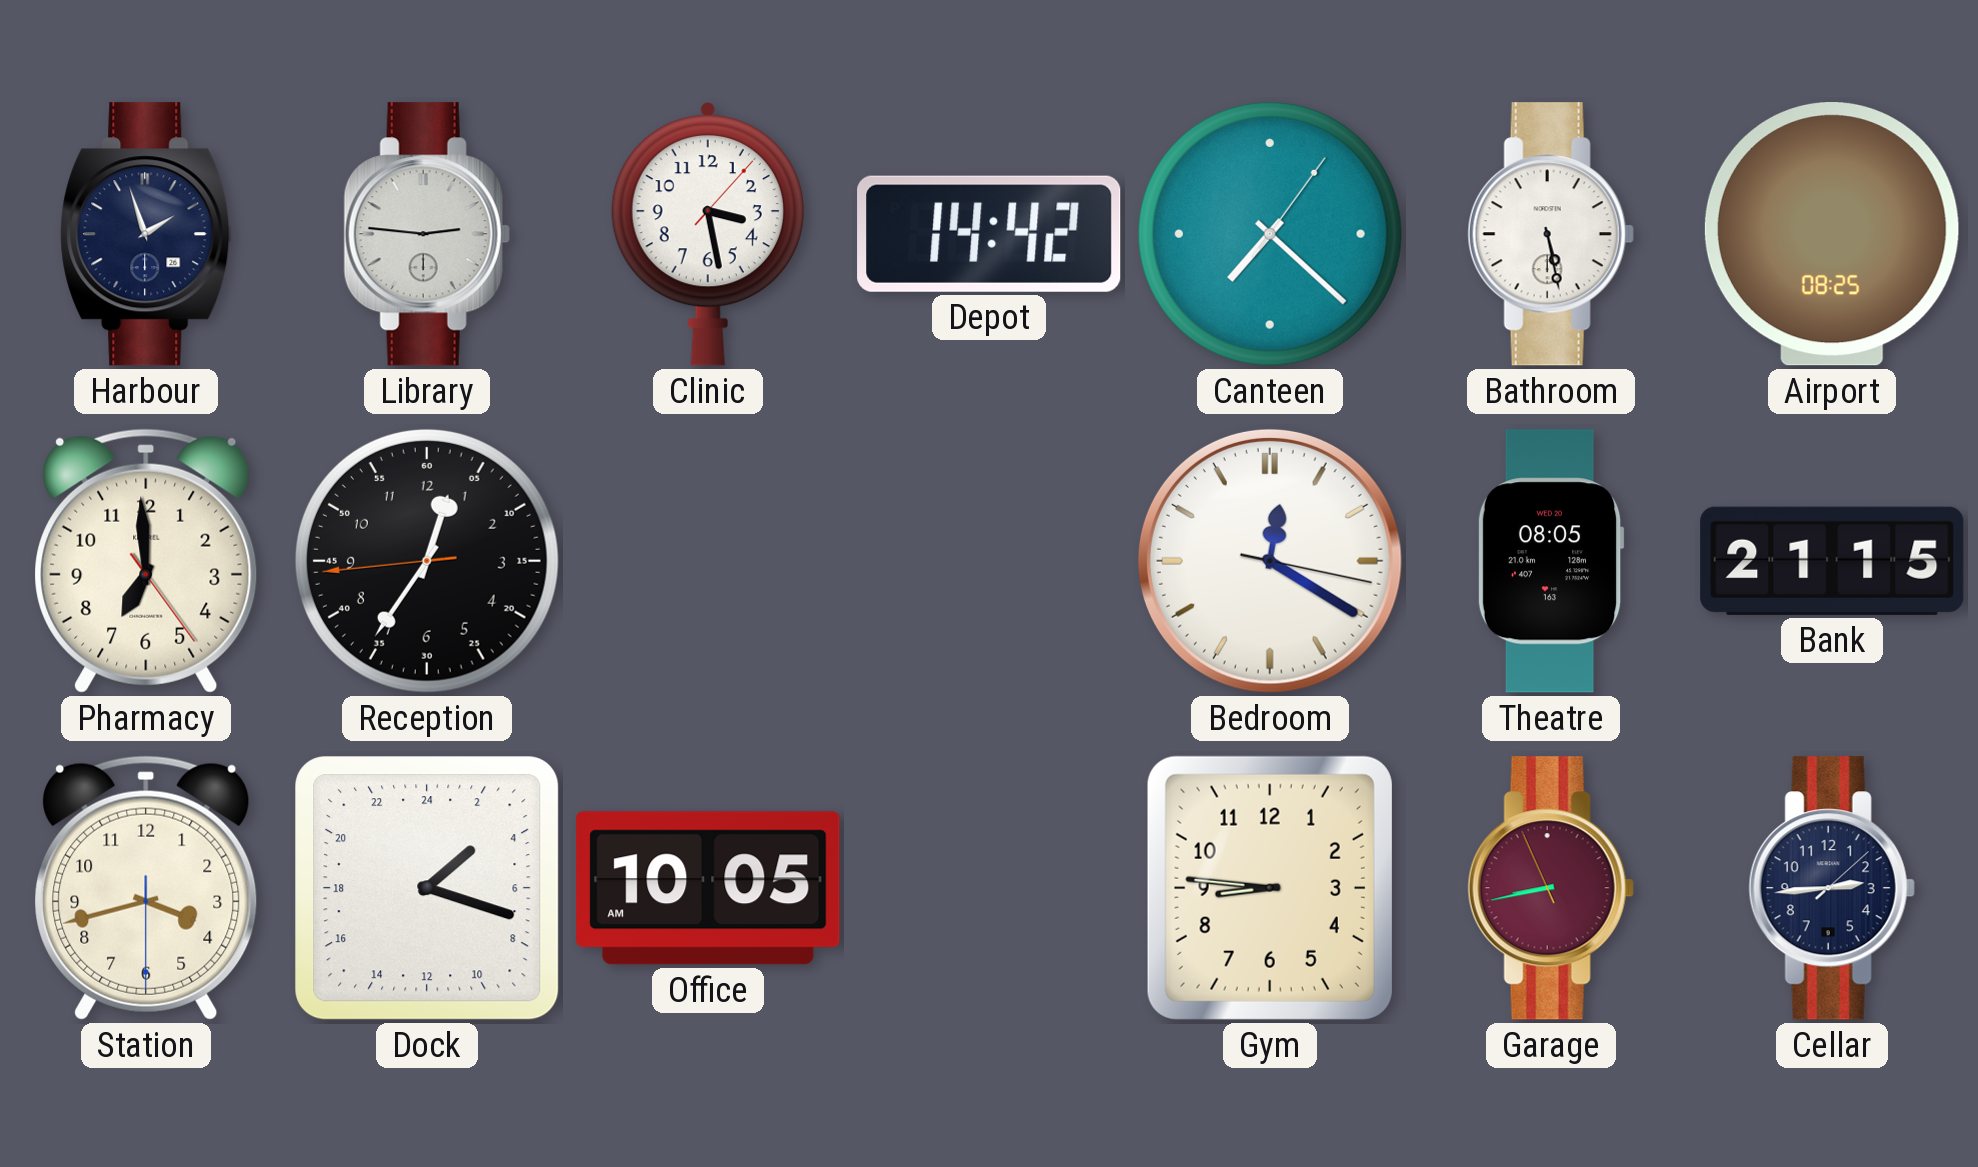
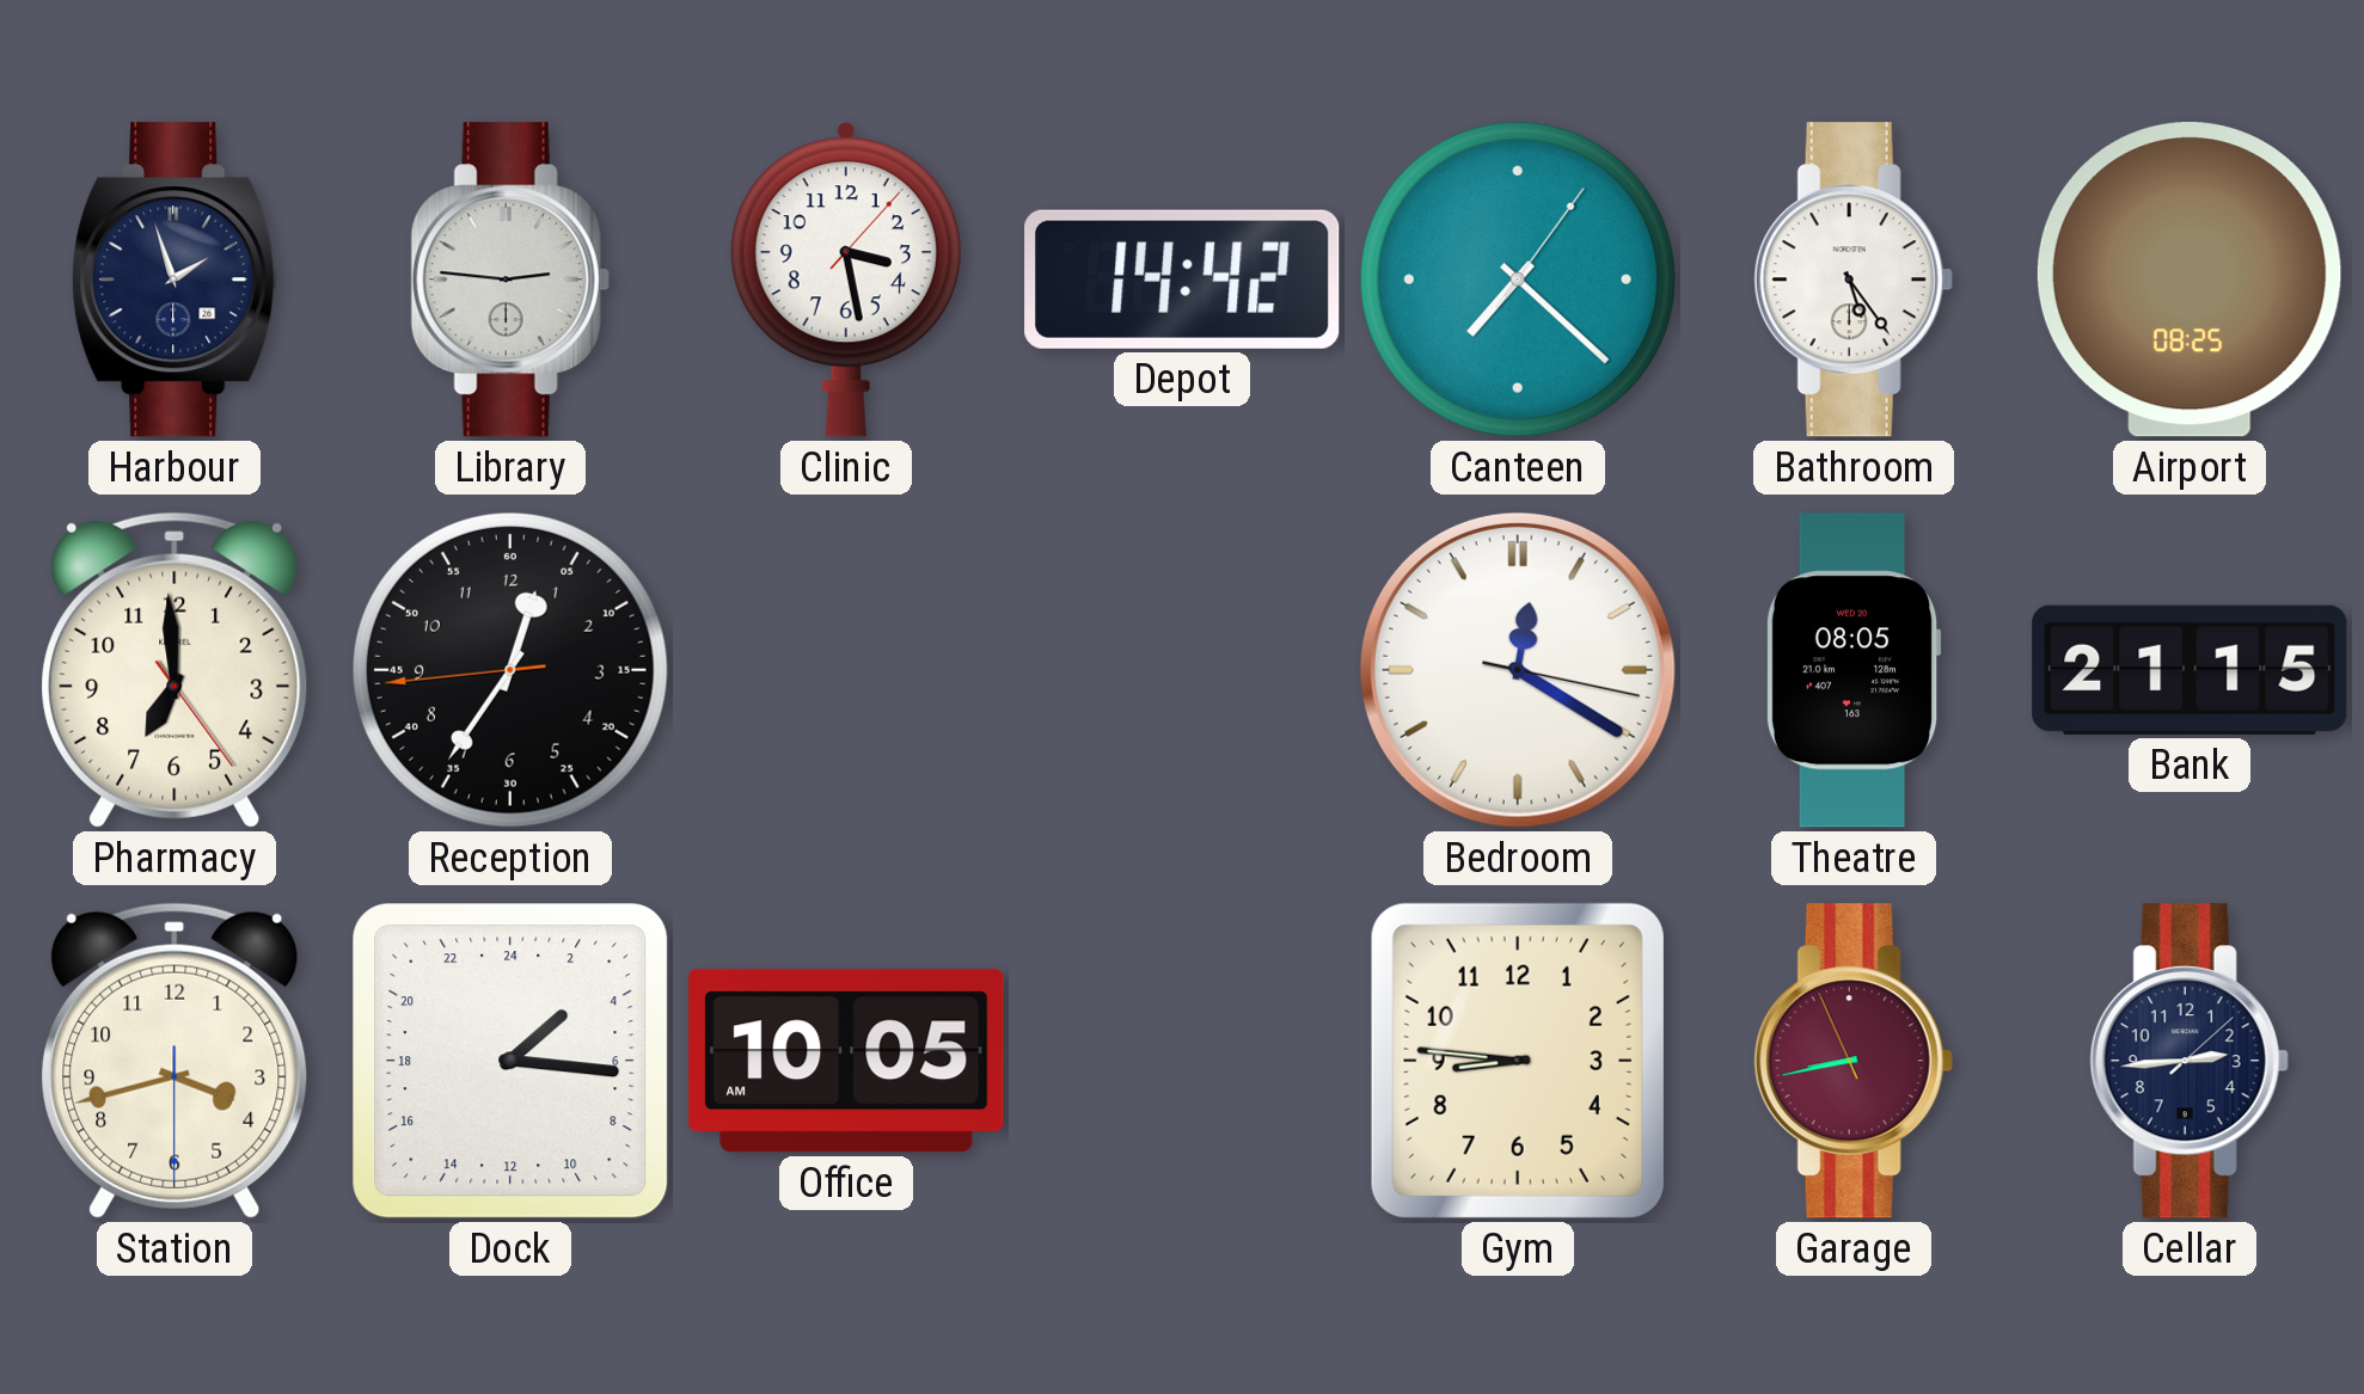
Bathroom: 5:28 -> 5:24 (1854, 280)
Dock: 3:18 -> 3:16 (510, 1061)
